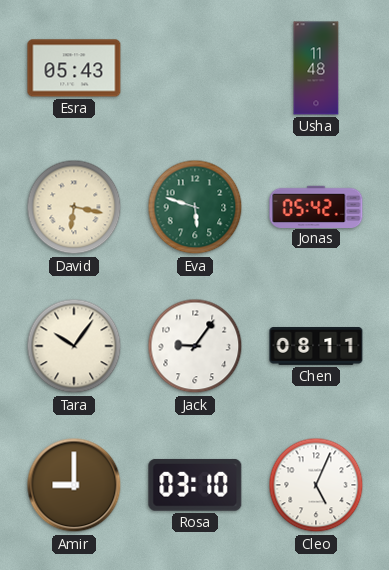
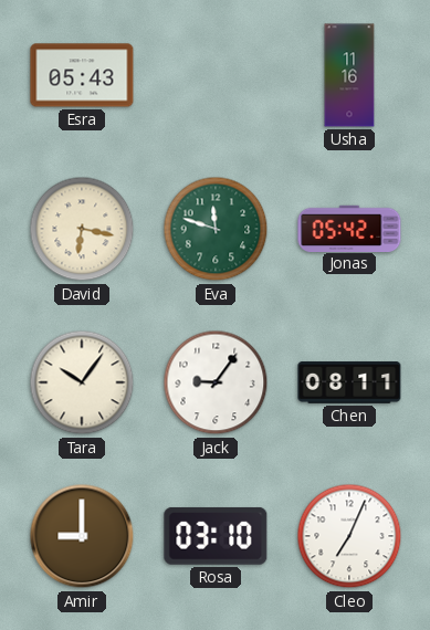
Usha: 11:48 -> 11:16 (349, 75)
Eva: 5:48 -> 11:48 (216, 229)
Cleo: 5:04 -> 7:04 (349, 536)
